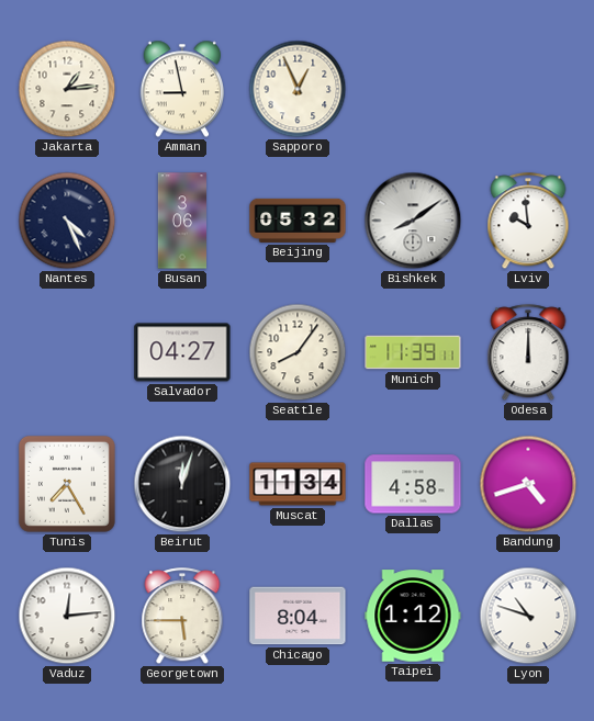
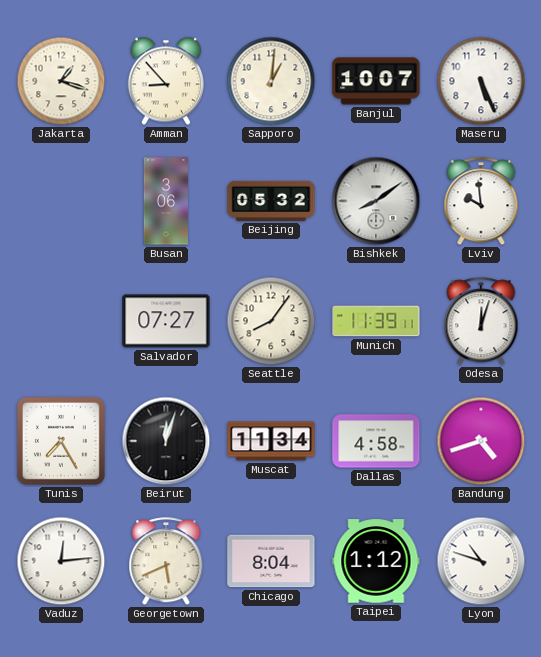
Jakarta: 1:14 -> 1:18 (61, 81)
Amman: 8:58 -> 8:53 (165, 81)
Sapporo: 12:56 -> 1:01 (271, 81)
Banjul: none -> 10:07 (376, 81)
Maseru: none -> 5:26 (481, 81)
Nantes: 4:26 -> none (67, 221)
Salvador: 04:27 -> 07:27 (166, 321)
Odesa: 12:00 -> 12:03 (481, 322)
Georgetown: 5:45 -> 5:41 (166, 562)
